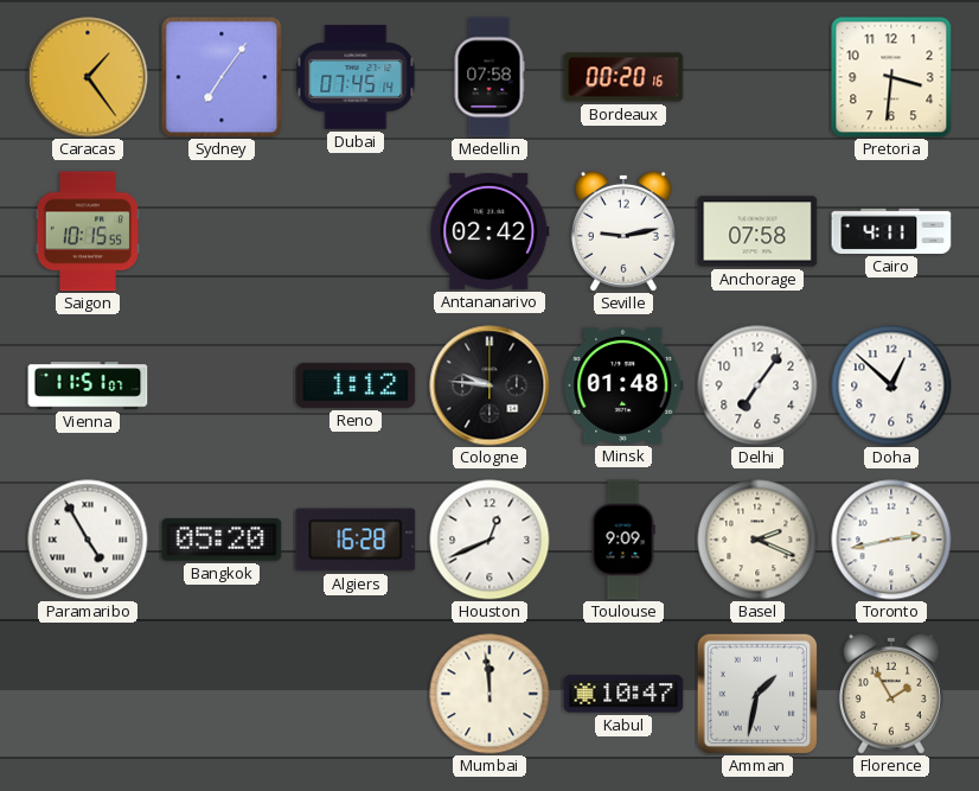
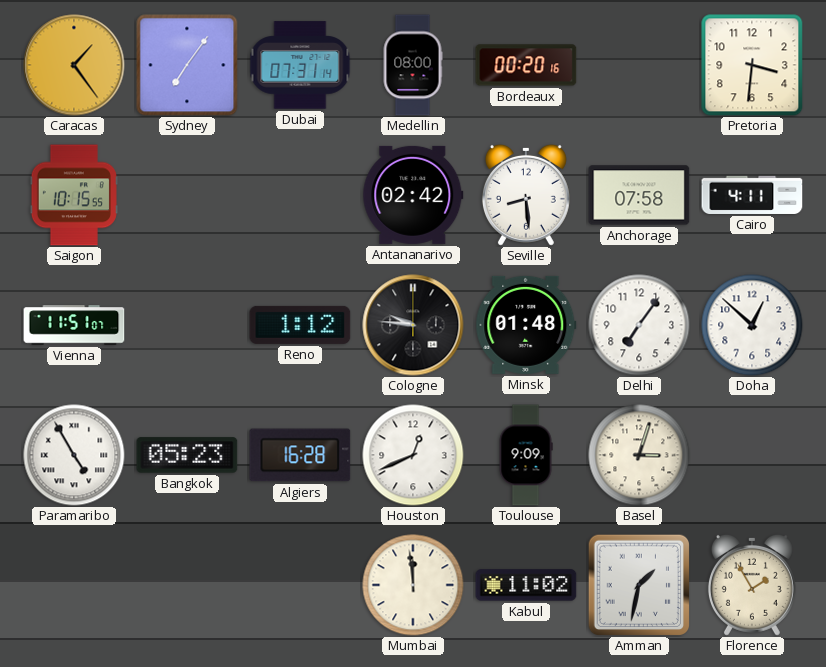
Dubai: 07:45 -> 07:31 (300, 65)
Medellin: 07:58 -> 08:00 (413, 65)
Seville: 9:13 -> 8:29 (526, 195)
Bangkok: 05:20 -> 05:23 (187, 455)
Basel: 2:19 -> 3:03 (639, 455)
Toronto: 2:43 -> none (891, 540)
Kabul: 10:47 -> 11:02 (526, 585)
